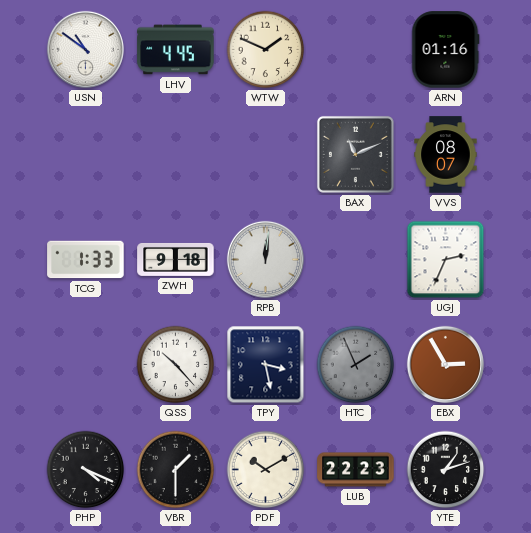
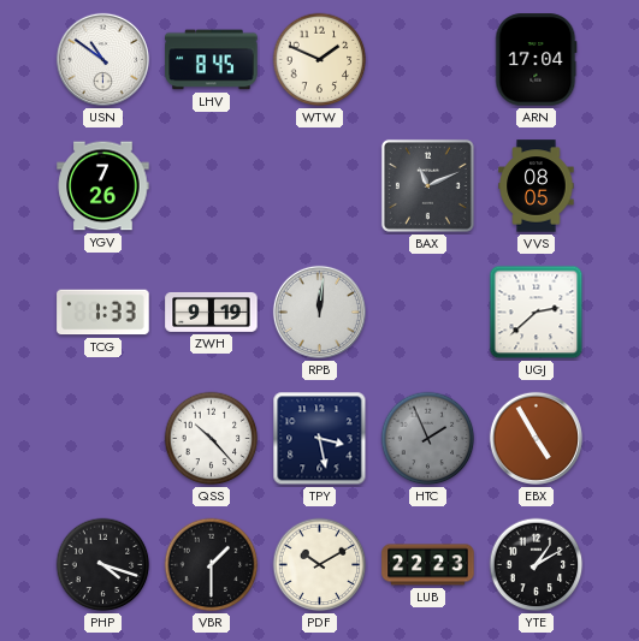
LHV: 4:45 -> 8:45 (212, 60)
ARN: 01:16 -> 17:04 (537, 60)
YGV: none -> 7:26 (103, 186)
VVS: 08:07 -> 08:05 (537, 186)
ZWH: 9:18 -> 9:19 (212, 313)
UGJ: 2:34 -> 2:38 (537, 313)
EBX: 2:55 -> 4:55 (536, 438)
PHP: 4:19 -> 4:18 (103, 565)
YTE: 1:12 -> 1:10 (537, 565)
